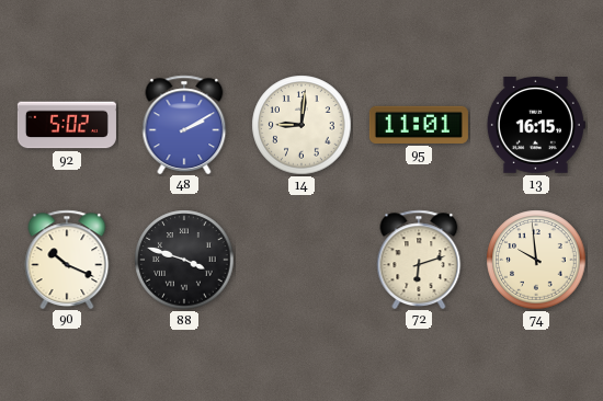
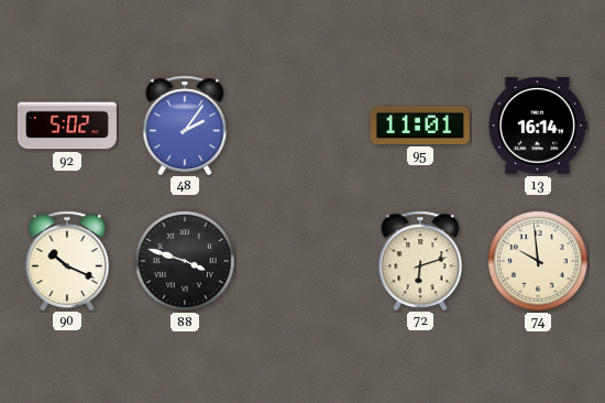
48: 2:10 -> 2:06 (185, 124)
14: 9:01 -> none (301, 125)
13: 16:15 -> 16:14 (538, 127)
